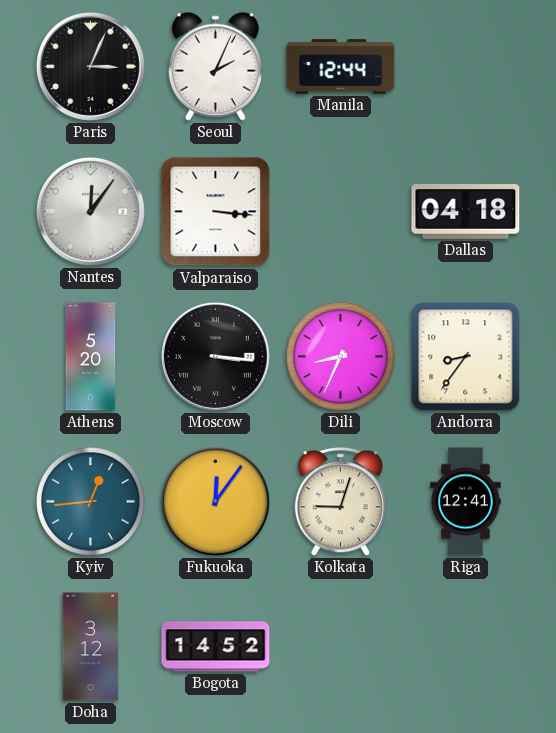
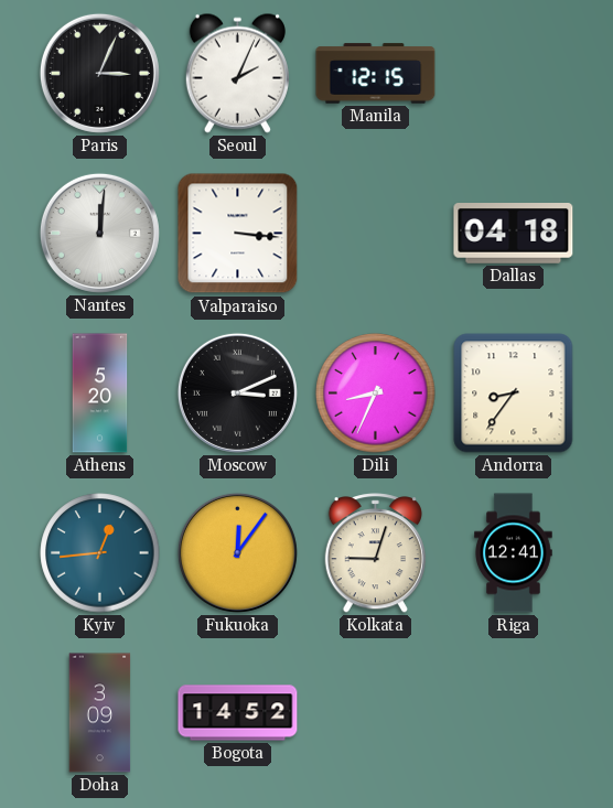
Manila: 12:44 -> 12:15 (376, 74)
Nantes: 12:06 -> 12:01 (99, 233)
Moscow: 3:16 -> 3:11 (237, 392)
Doha: 3:12 -> 3:09 (100, 713)
